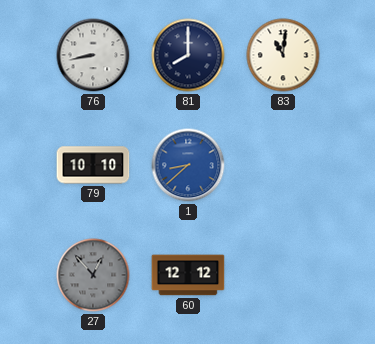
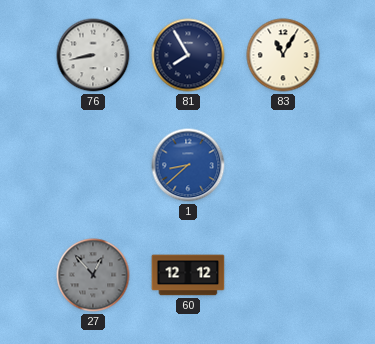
81: 8:00 -> 7:55 (188, 55)
83: 11:01 -> 11:05 (283, 55)
79: 10:10 -> none (93, 165)
